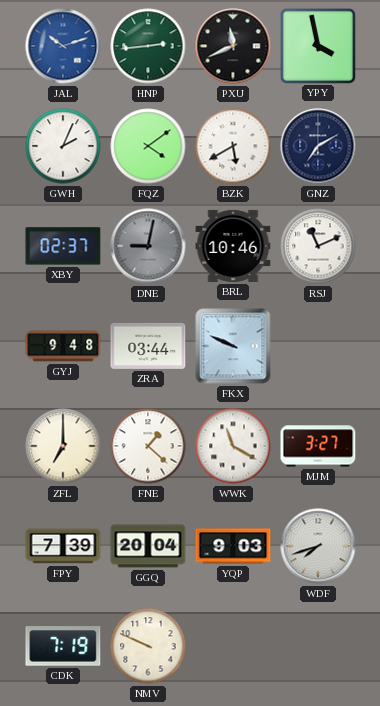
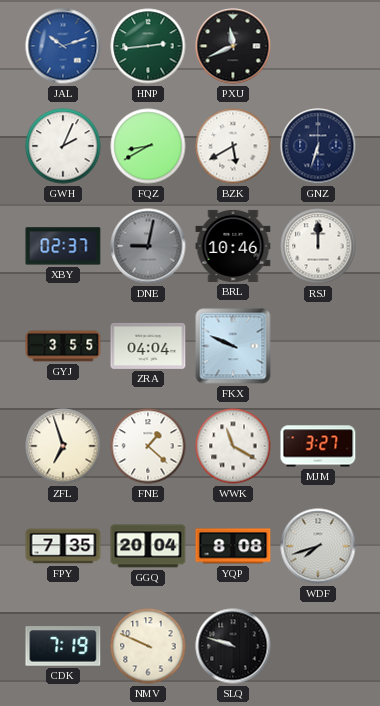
YPY: 3:58 -> none (317, 45)
FQZ: 4:09 -> 8:40 (148, 146)
GNZ: 7:10 -> 6:33 (318, 146)
RSJ: 11:11 -> 12:00 (318, 246)
GYJ: 9:48 -> 3:55 (63, 346)
ZRA: 03:44 -> 04:04 (148, 346)
ZFL: 7:00 -> 6:57 (63, 446)
FPY: 7:39 -> 7:35 (63, 546)
YQP: 9:03 -> 8:08 (233, 546)
SLQ: none -> 9:48 (233, 646)
